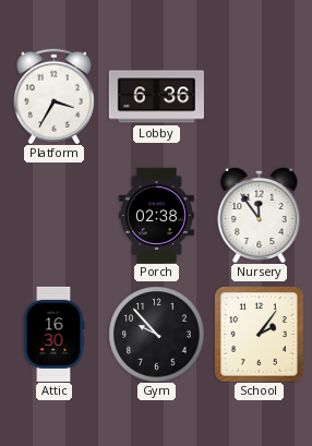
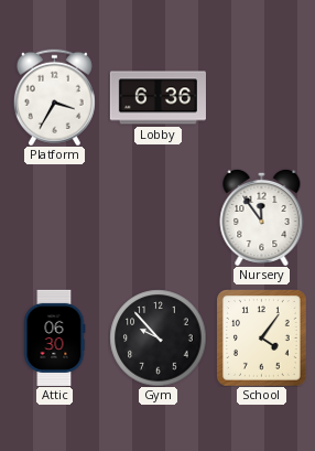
Porch: 02:38 -> none (156, 215)
Attic: 16:30 -> 06:30 (54, 337)
School: 2:06 -> 4:06 (262, 337)
